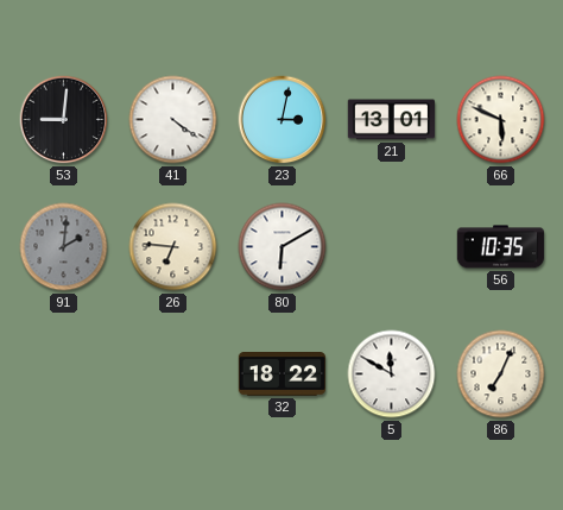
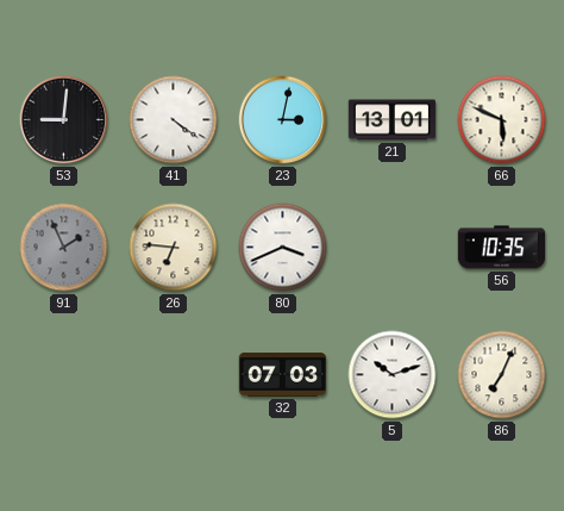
91: 2:01 -> 1:56 (64, 248)
80: 6:10 -> 3:41 (283, 248)
32: 18:22 -> 07:03 (282, 375)
5: 11:50 -> 10:12 (393, 375)
